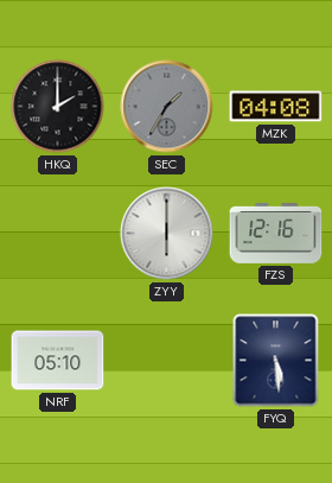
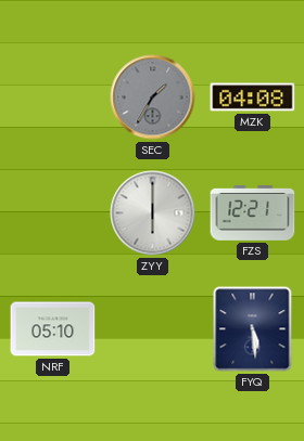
HKQ: 2:00 -> none (58, 107)
FZS: 12:16 -> 12:21 (253, 212)
